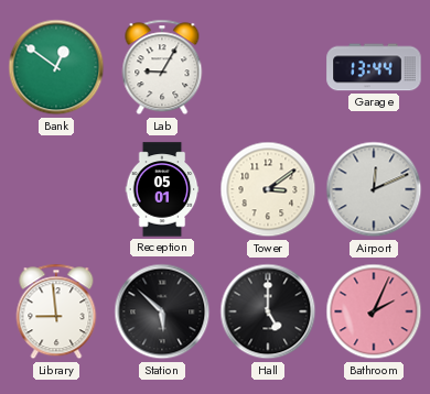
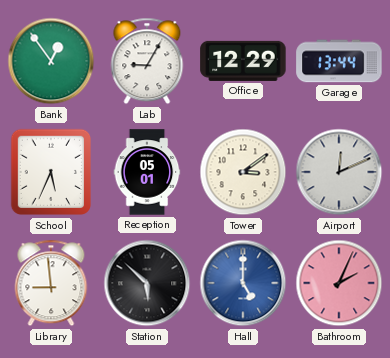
Bank: 12:51 -> 12:54 (51, 61)
Office: none -> 12:29 (243, 61)
School: none -> 5:34 (50, 172)
Hall dial: black -> blue (243, 283)
